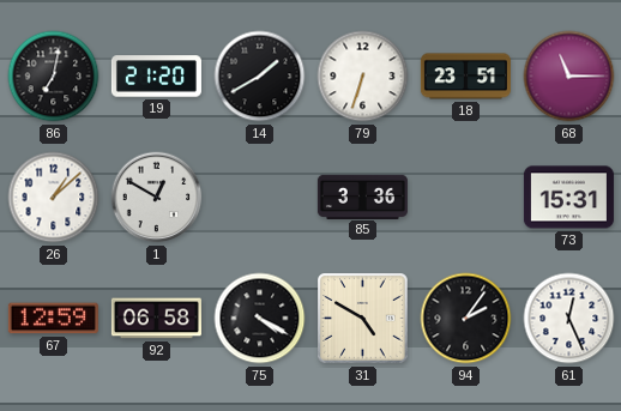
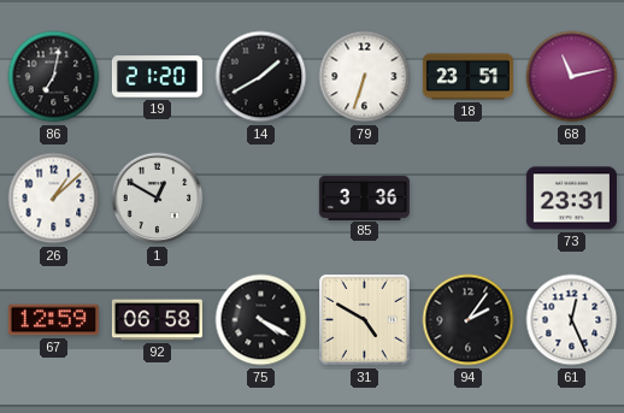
68: 11:15 -> 11:13 (572, 77)
73: 15:31 -> 23:31 (571, 199)
